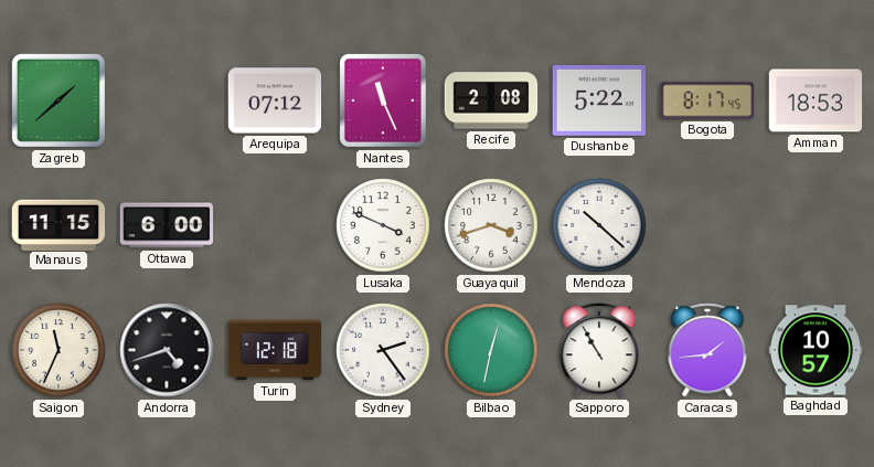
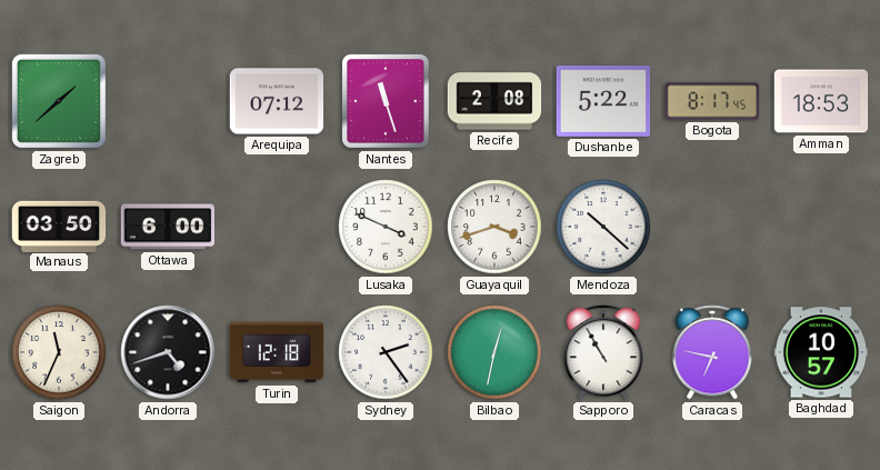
Nantes: 11:26 -> 11:27 (387, 102)
Manaus: 11:15 -> 03:50 (59, 226)
Caracas: 1:44 -> 6:47 (712, 352)
